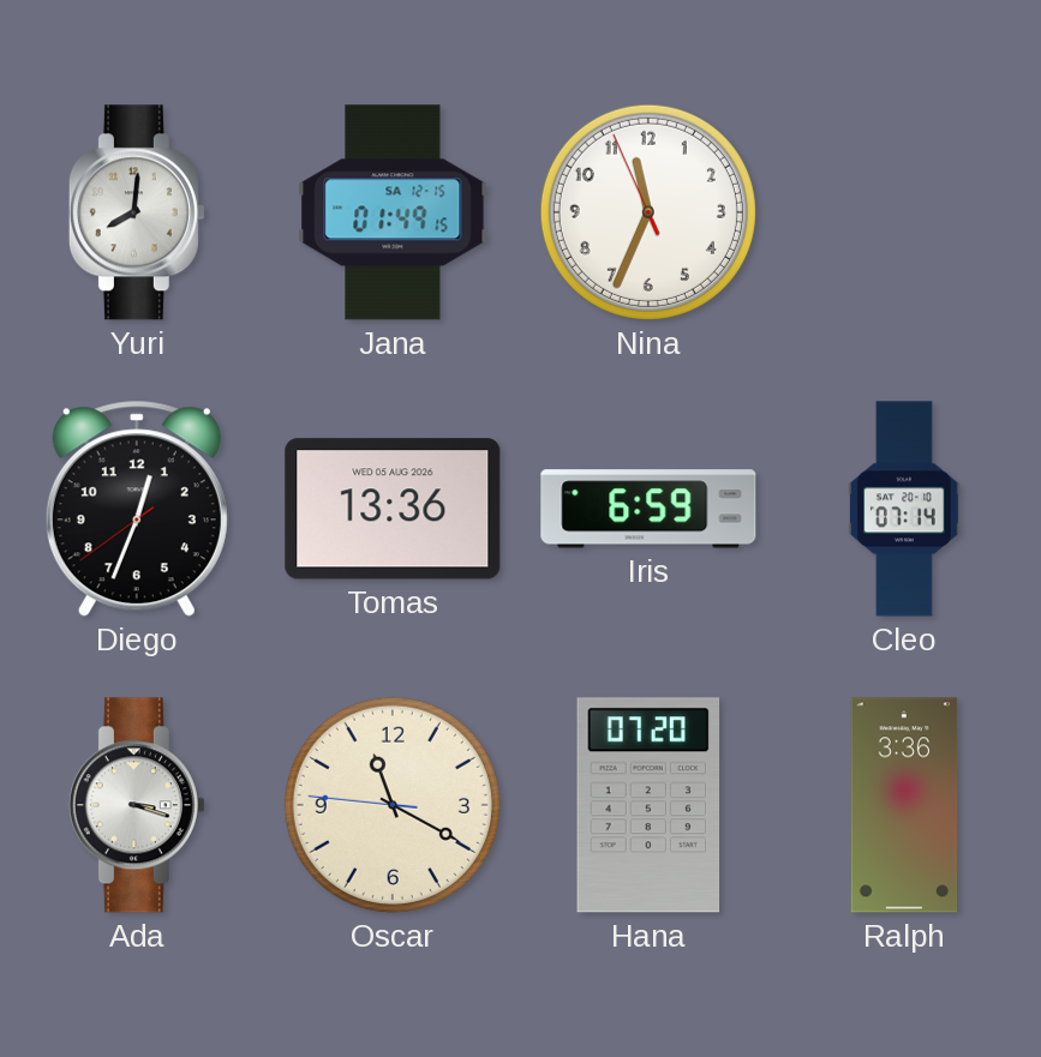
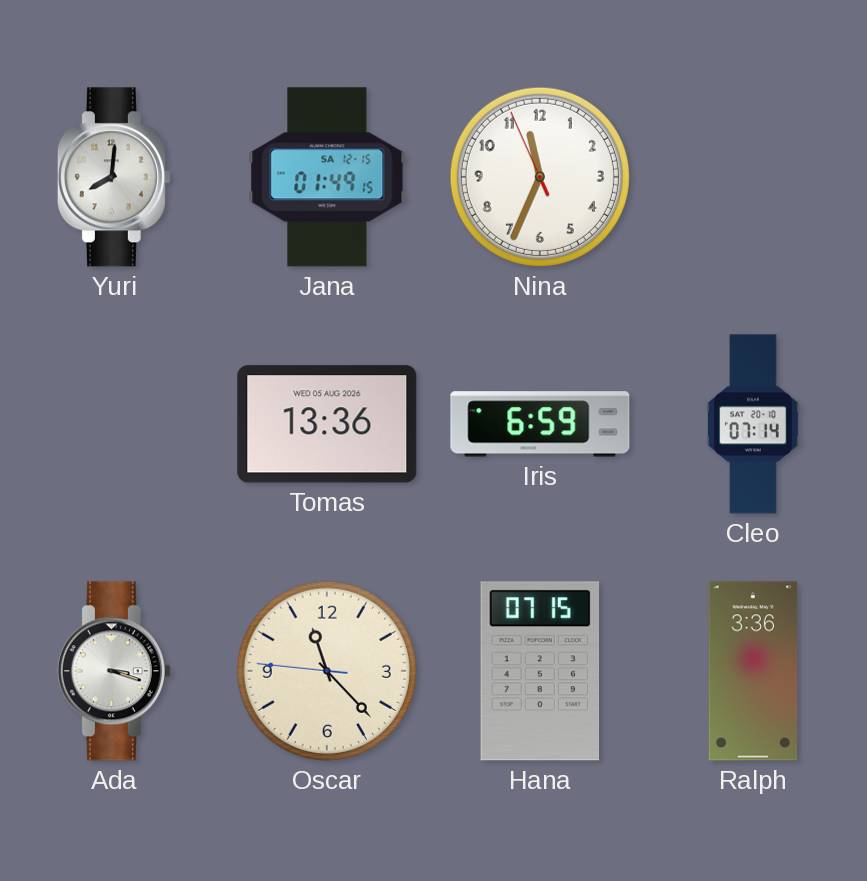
Diego: 12:33 -> none (137, 509)
Oscar: 11:19 -> 11:22 (327, 671)
Hana: 07:20 -> 07:15 (540, 671)
